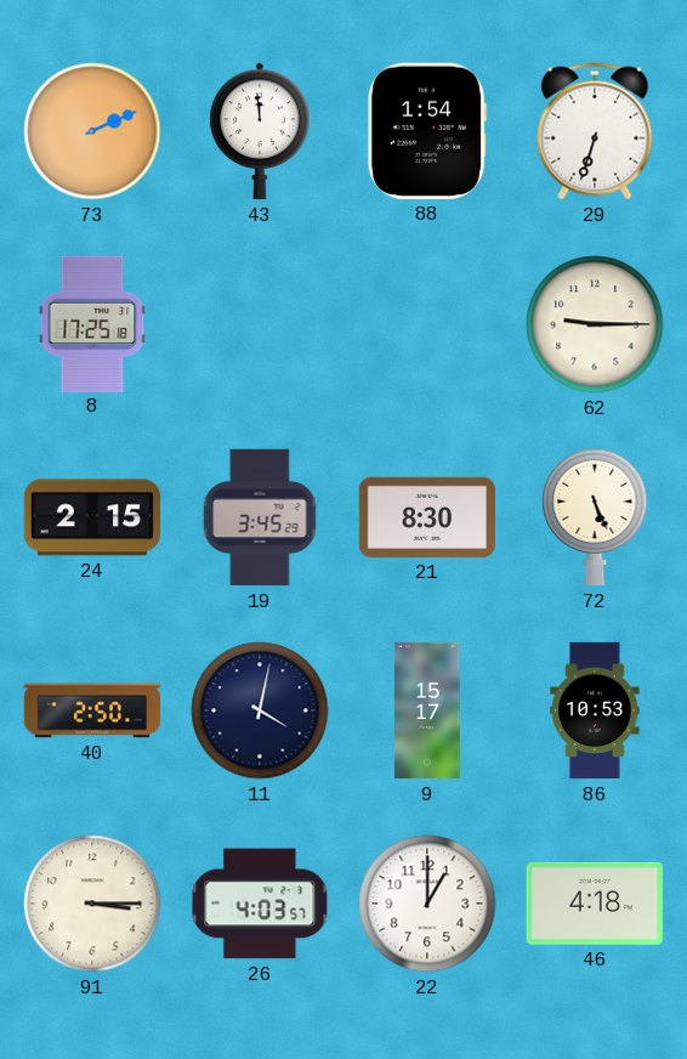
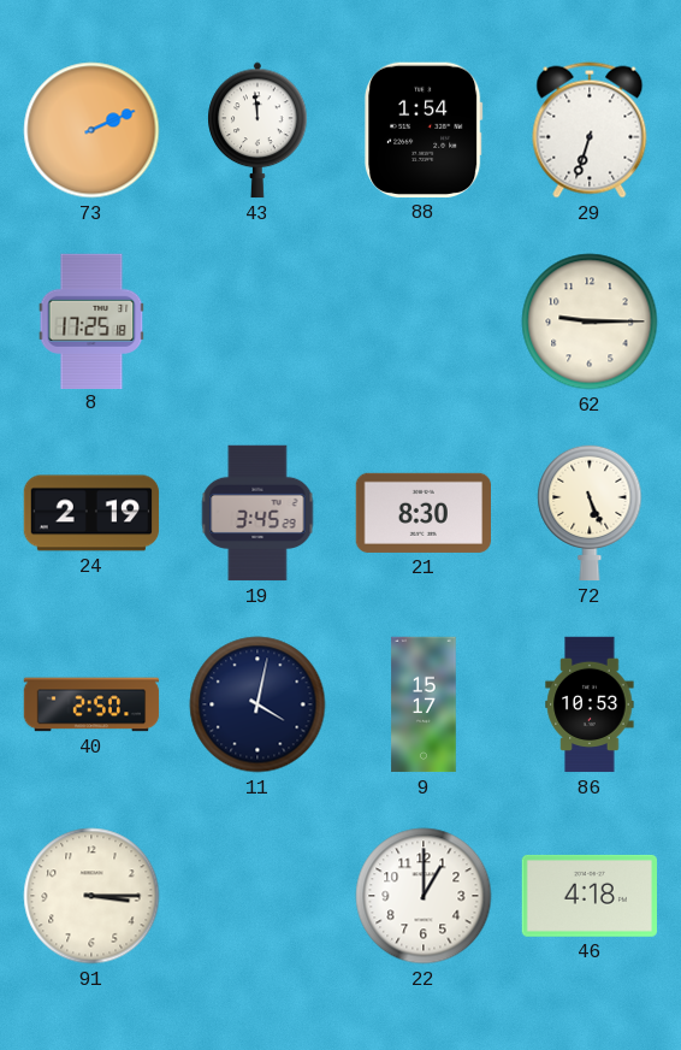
24: 2:15 -> 2:19 (91, 513)
26: 4:03 -> none (260, 904)
